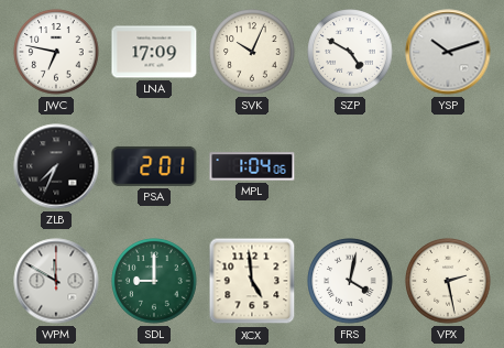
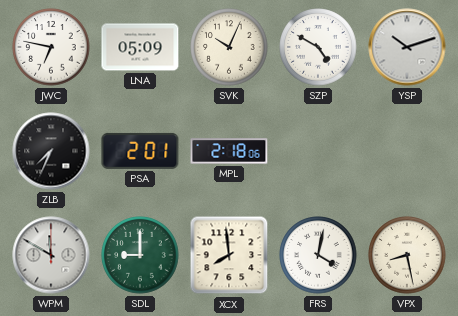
LNA: 17:09 -> 05:09 (140, 47)
MPL: 1:04 -> 2:18 (229, 151)
XCX: 4:59 -> 7:59 (229, 255)
VPX: 2:28 -> 8:28 (407, 255)
